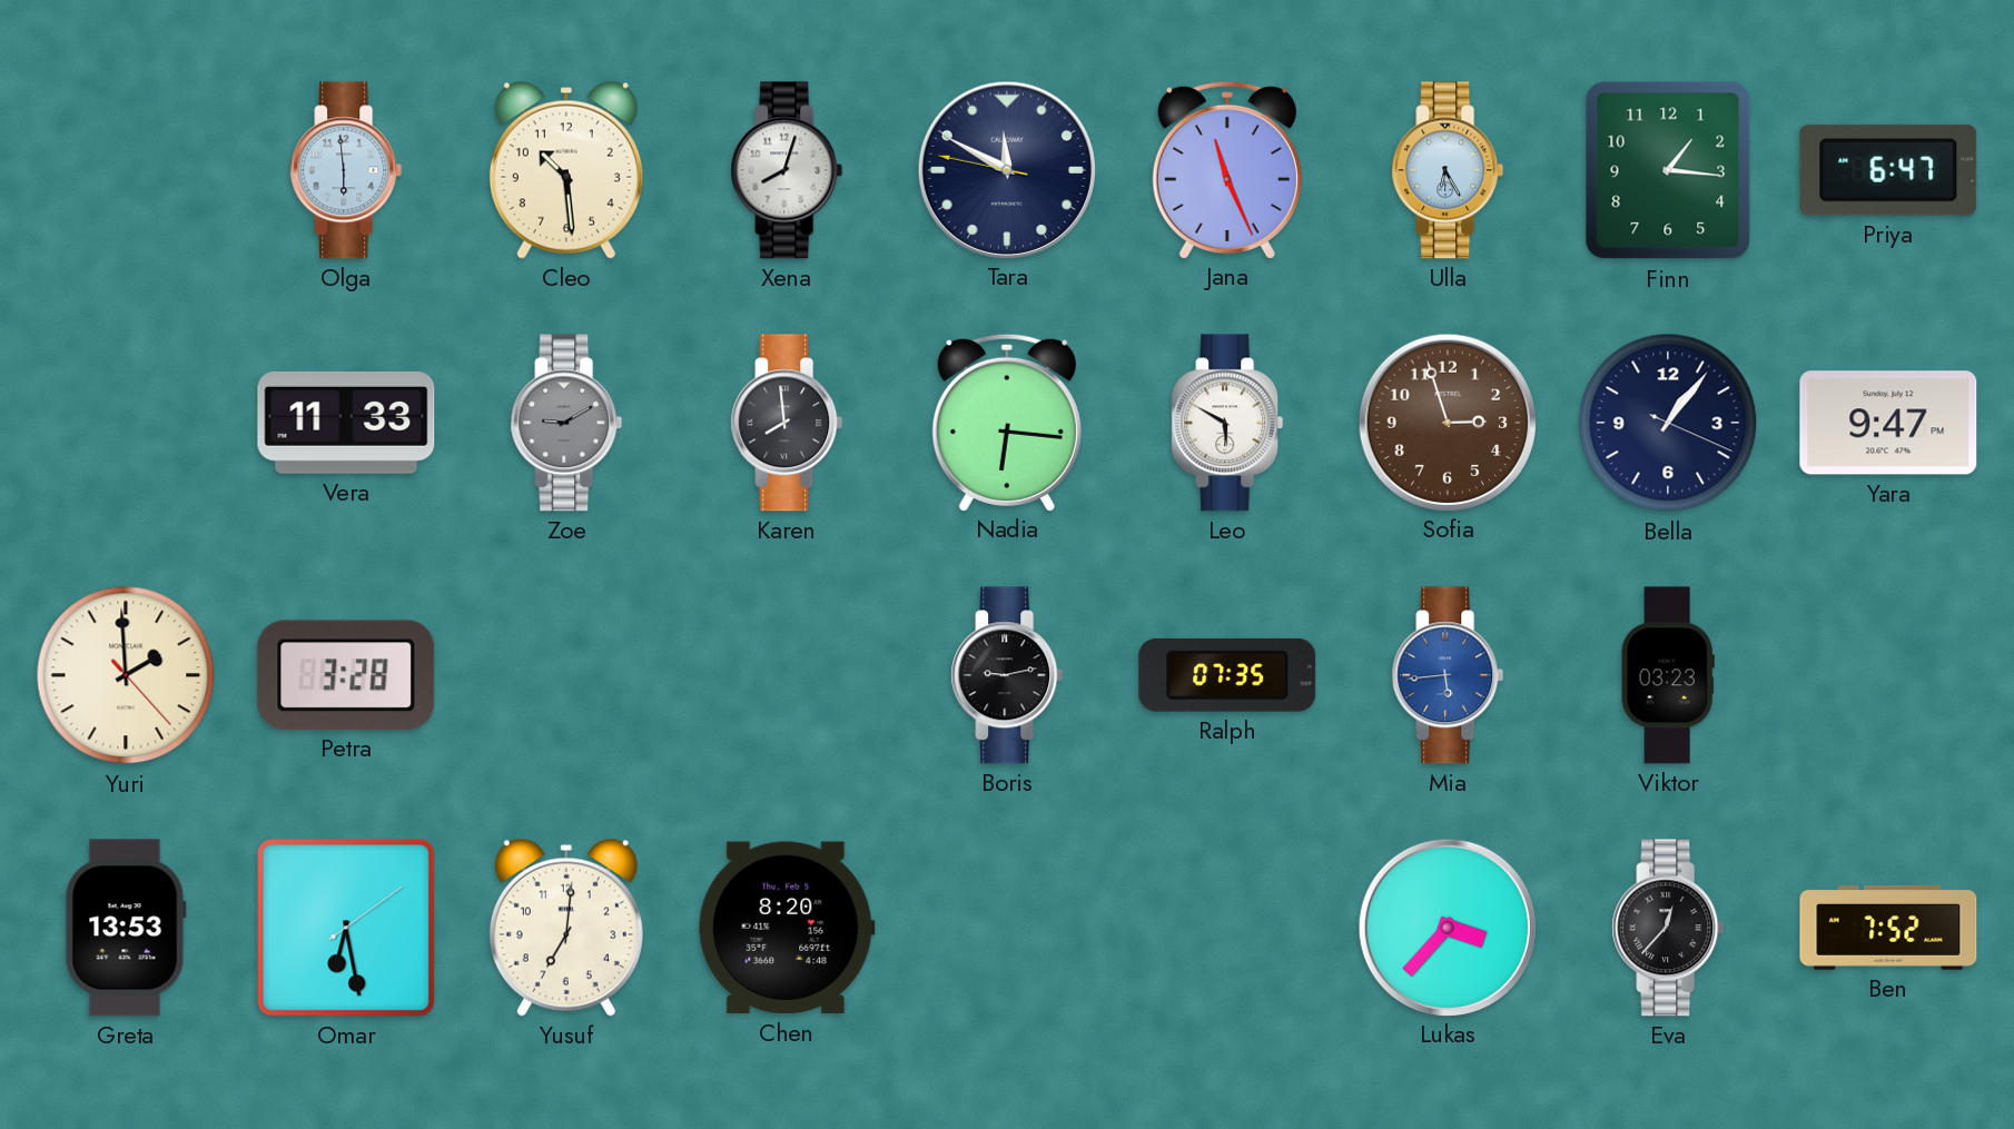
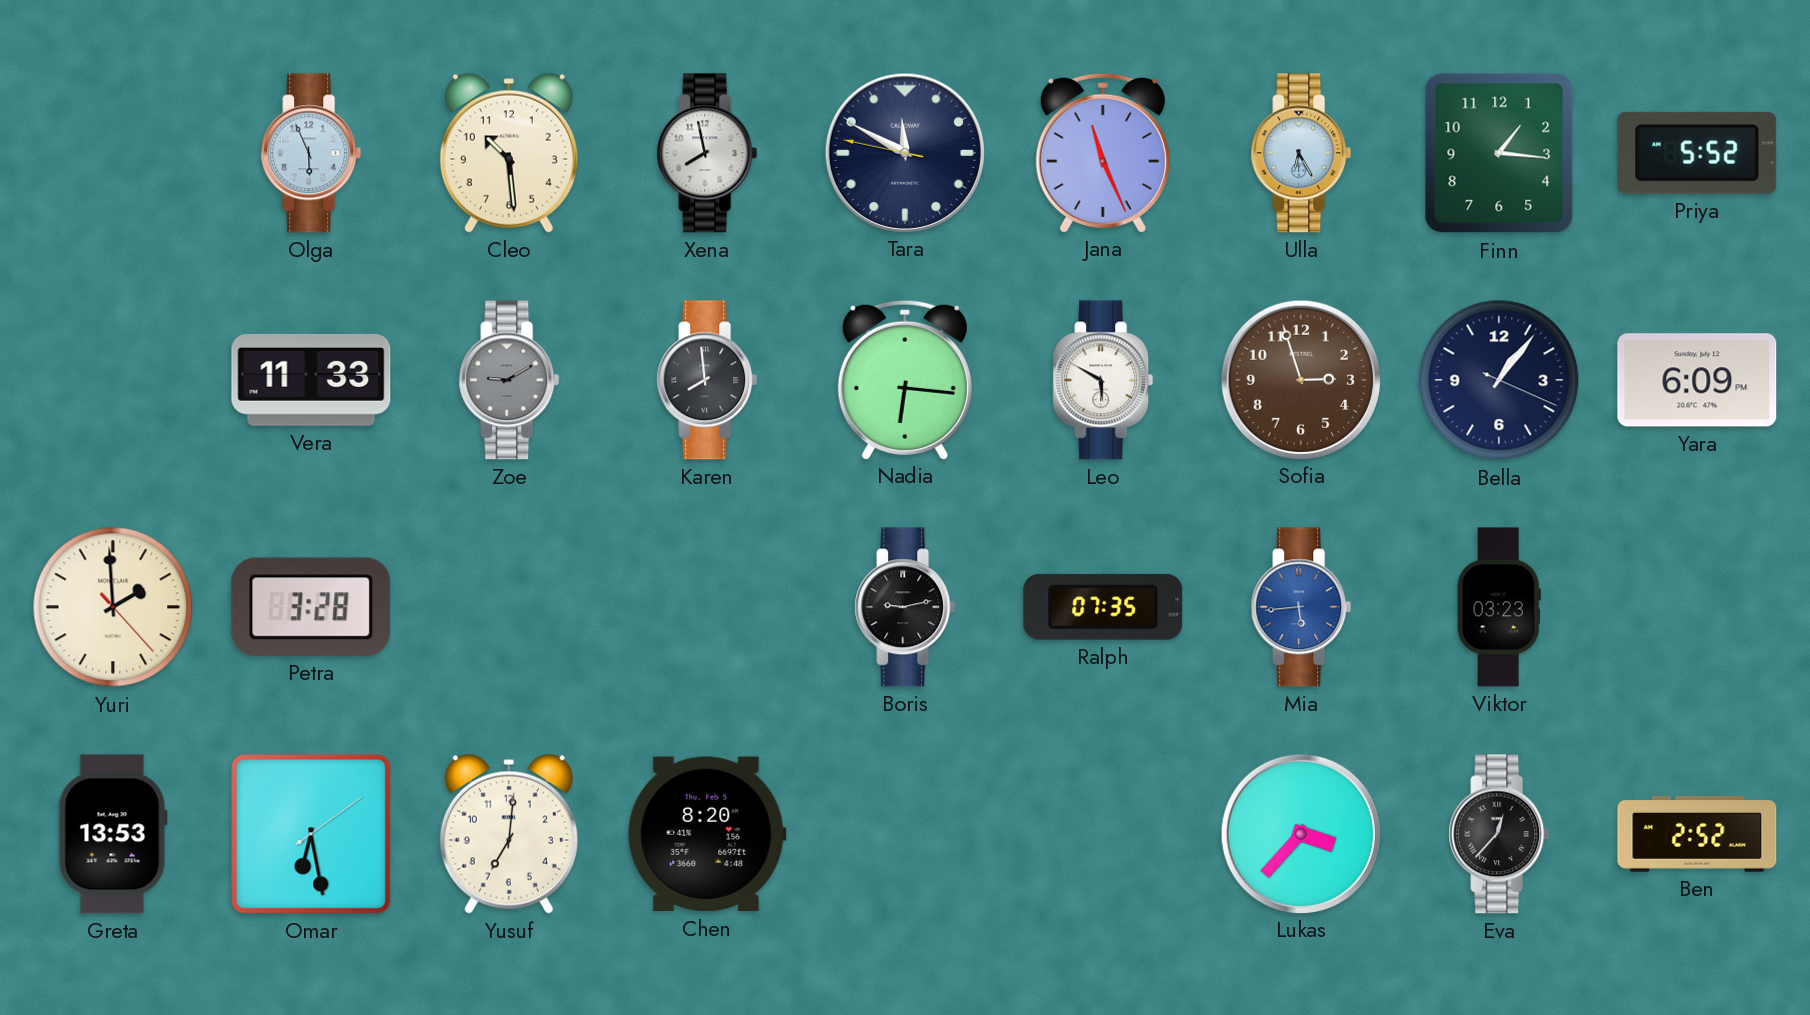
Olga: 5:59 -> 5:56 (311, 153)
Xena: 8:03 -> 7:58 (707, 153)
Priya: 6:47 -> 5:52 (1697, 153)
Yara: 9:47 -> 6:09 (1697, 380)
Ben: 7:52 -> 2:52 (1697, 834)
